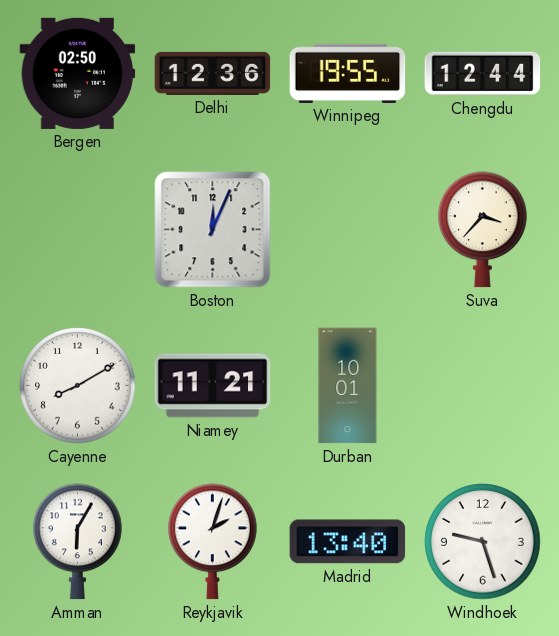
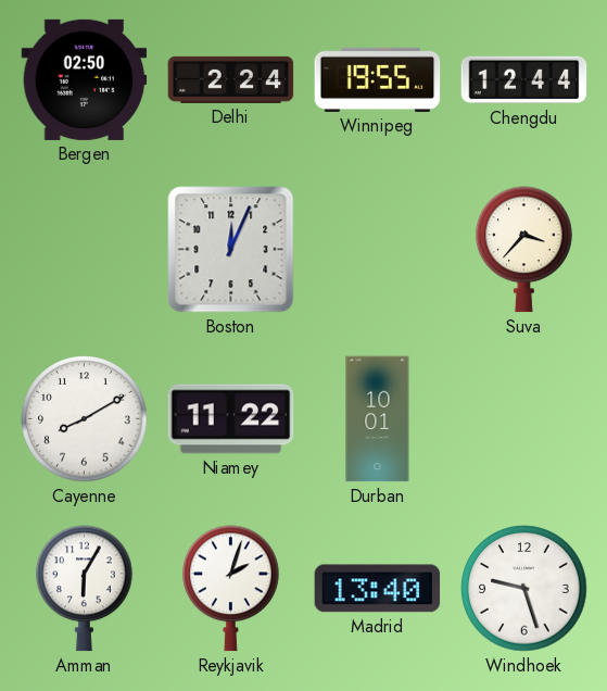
Delhi: 12:36 -> 2:24 (231, 79)
Niamey: 11:21 -> 11:22 (231, 419)
